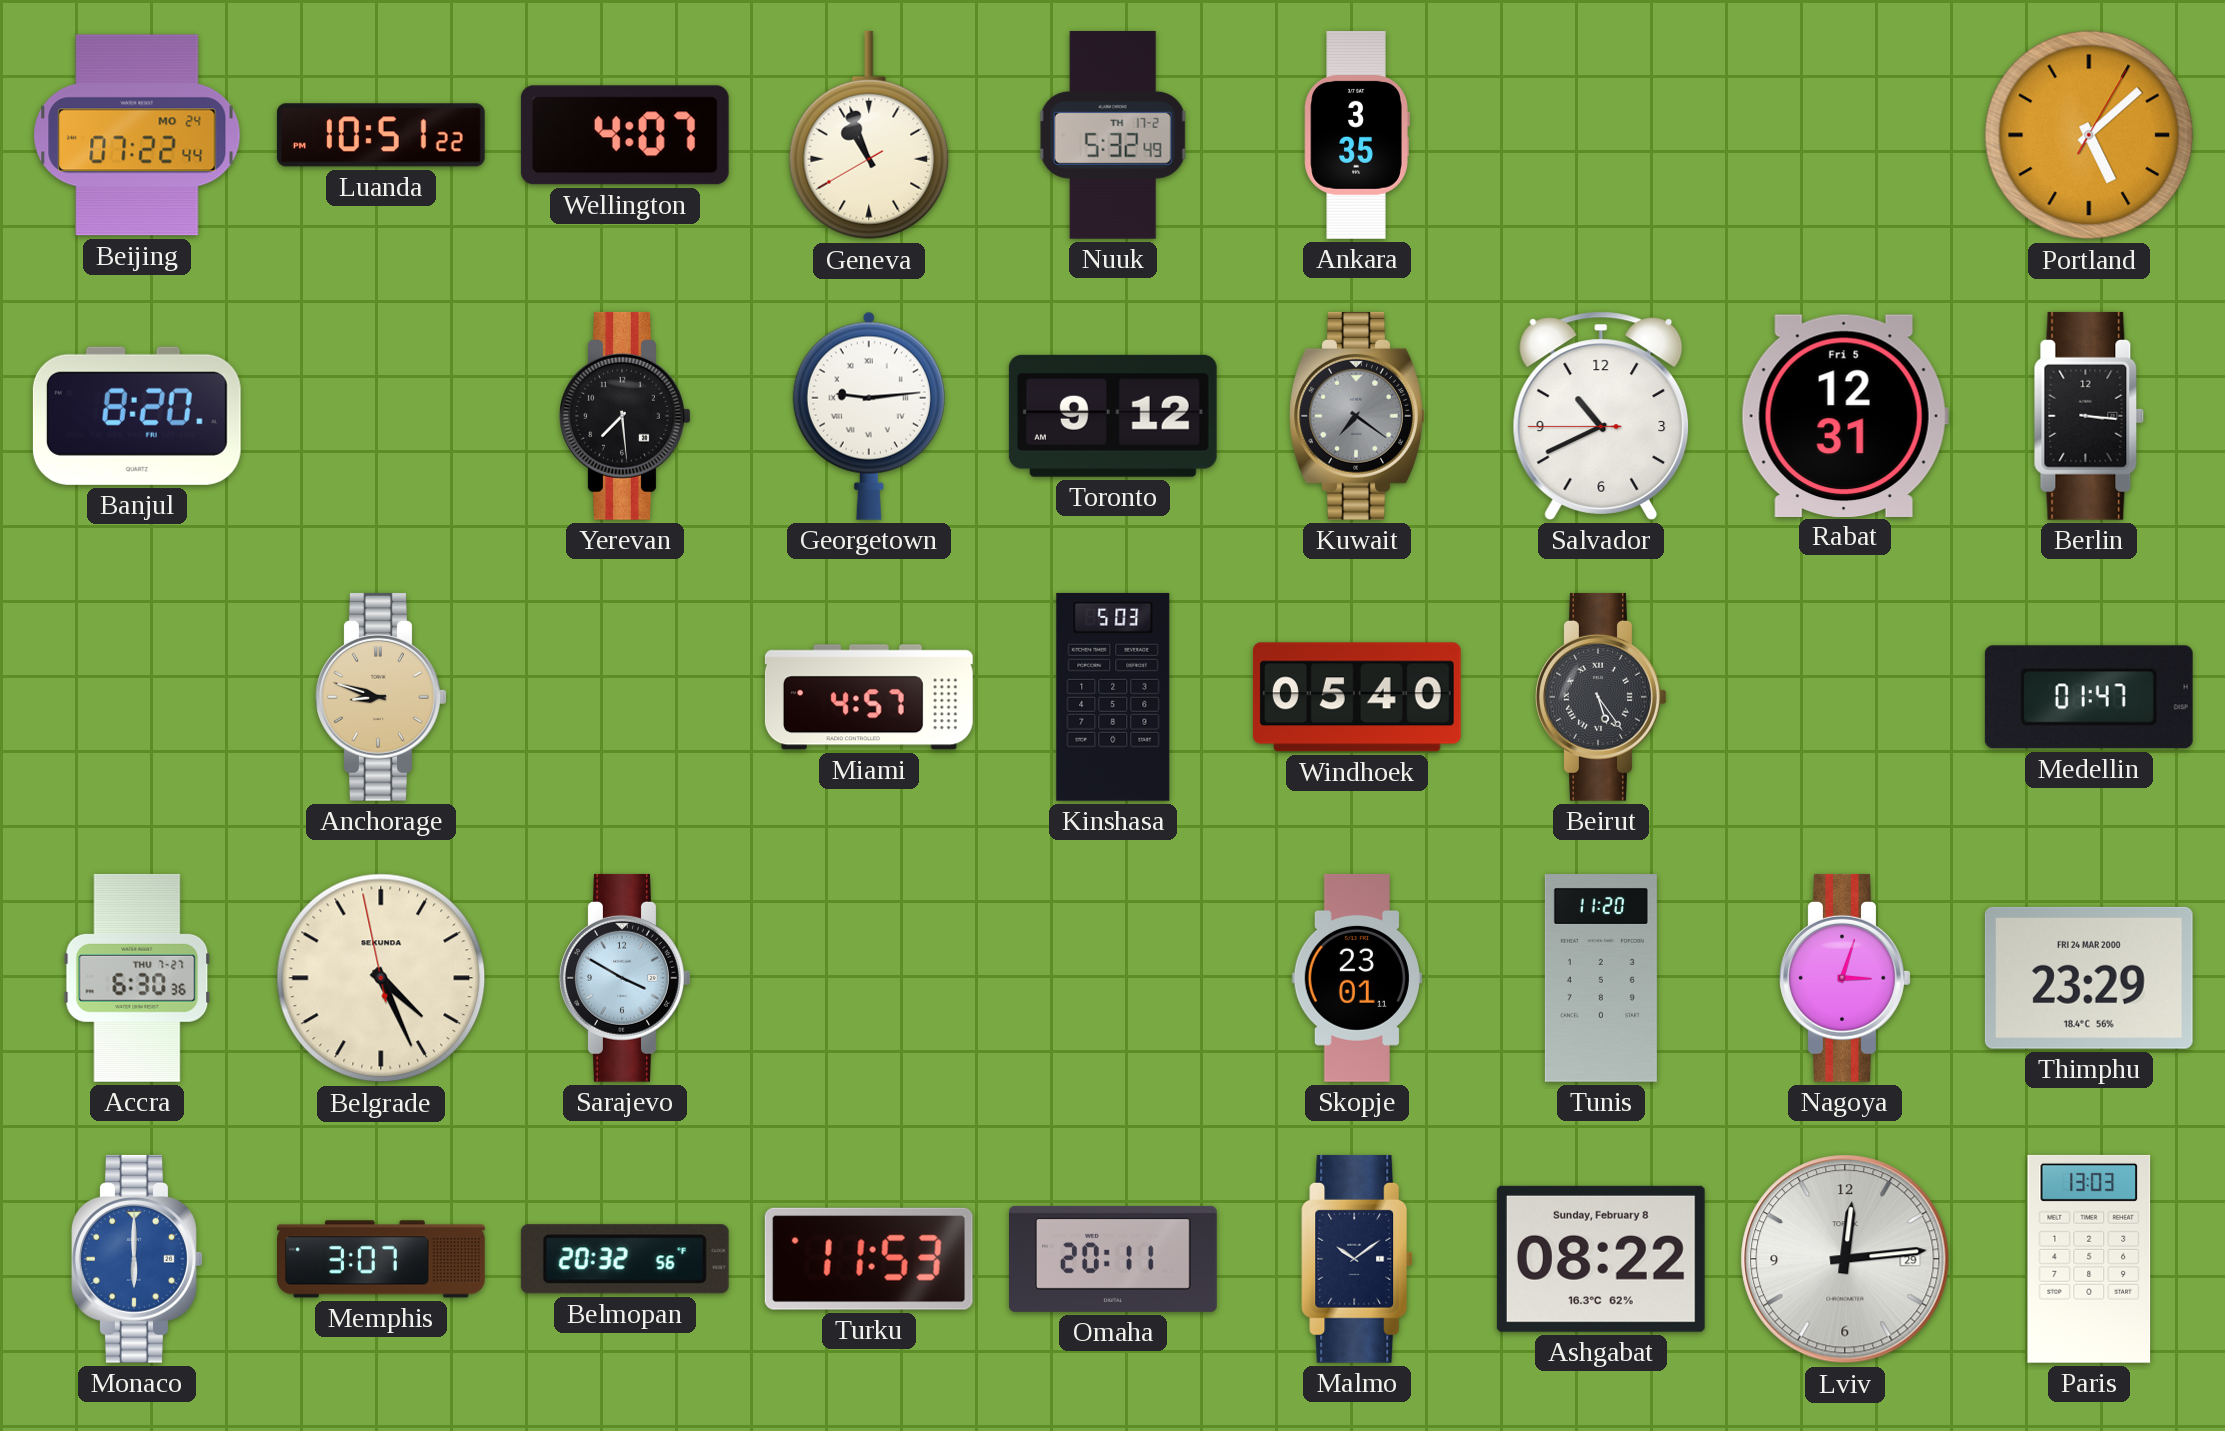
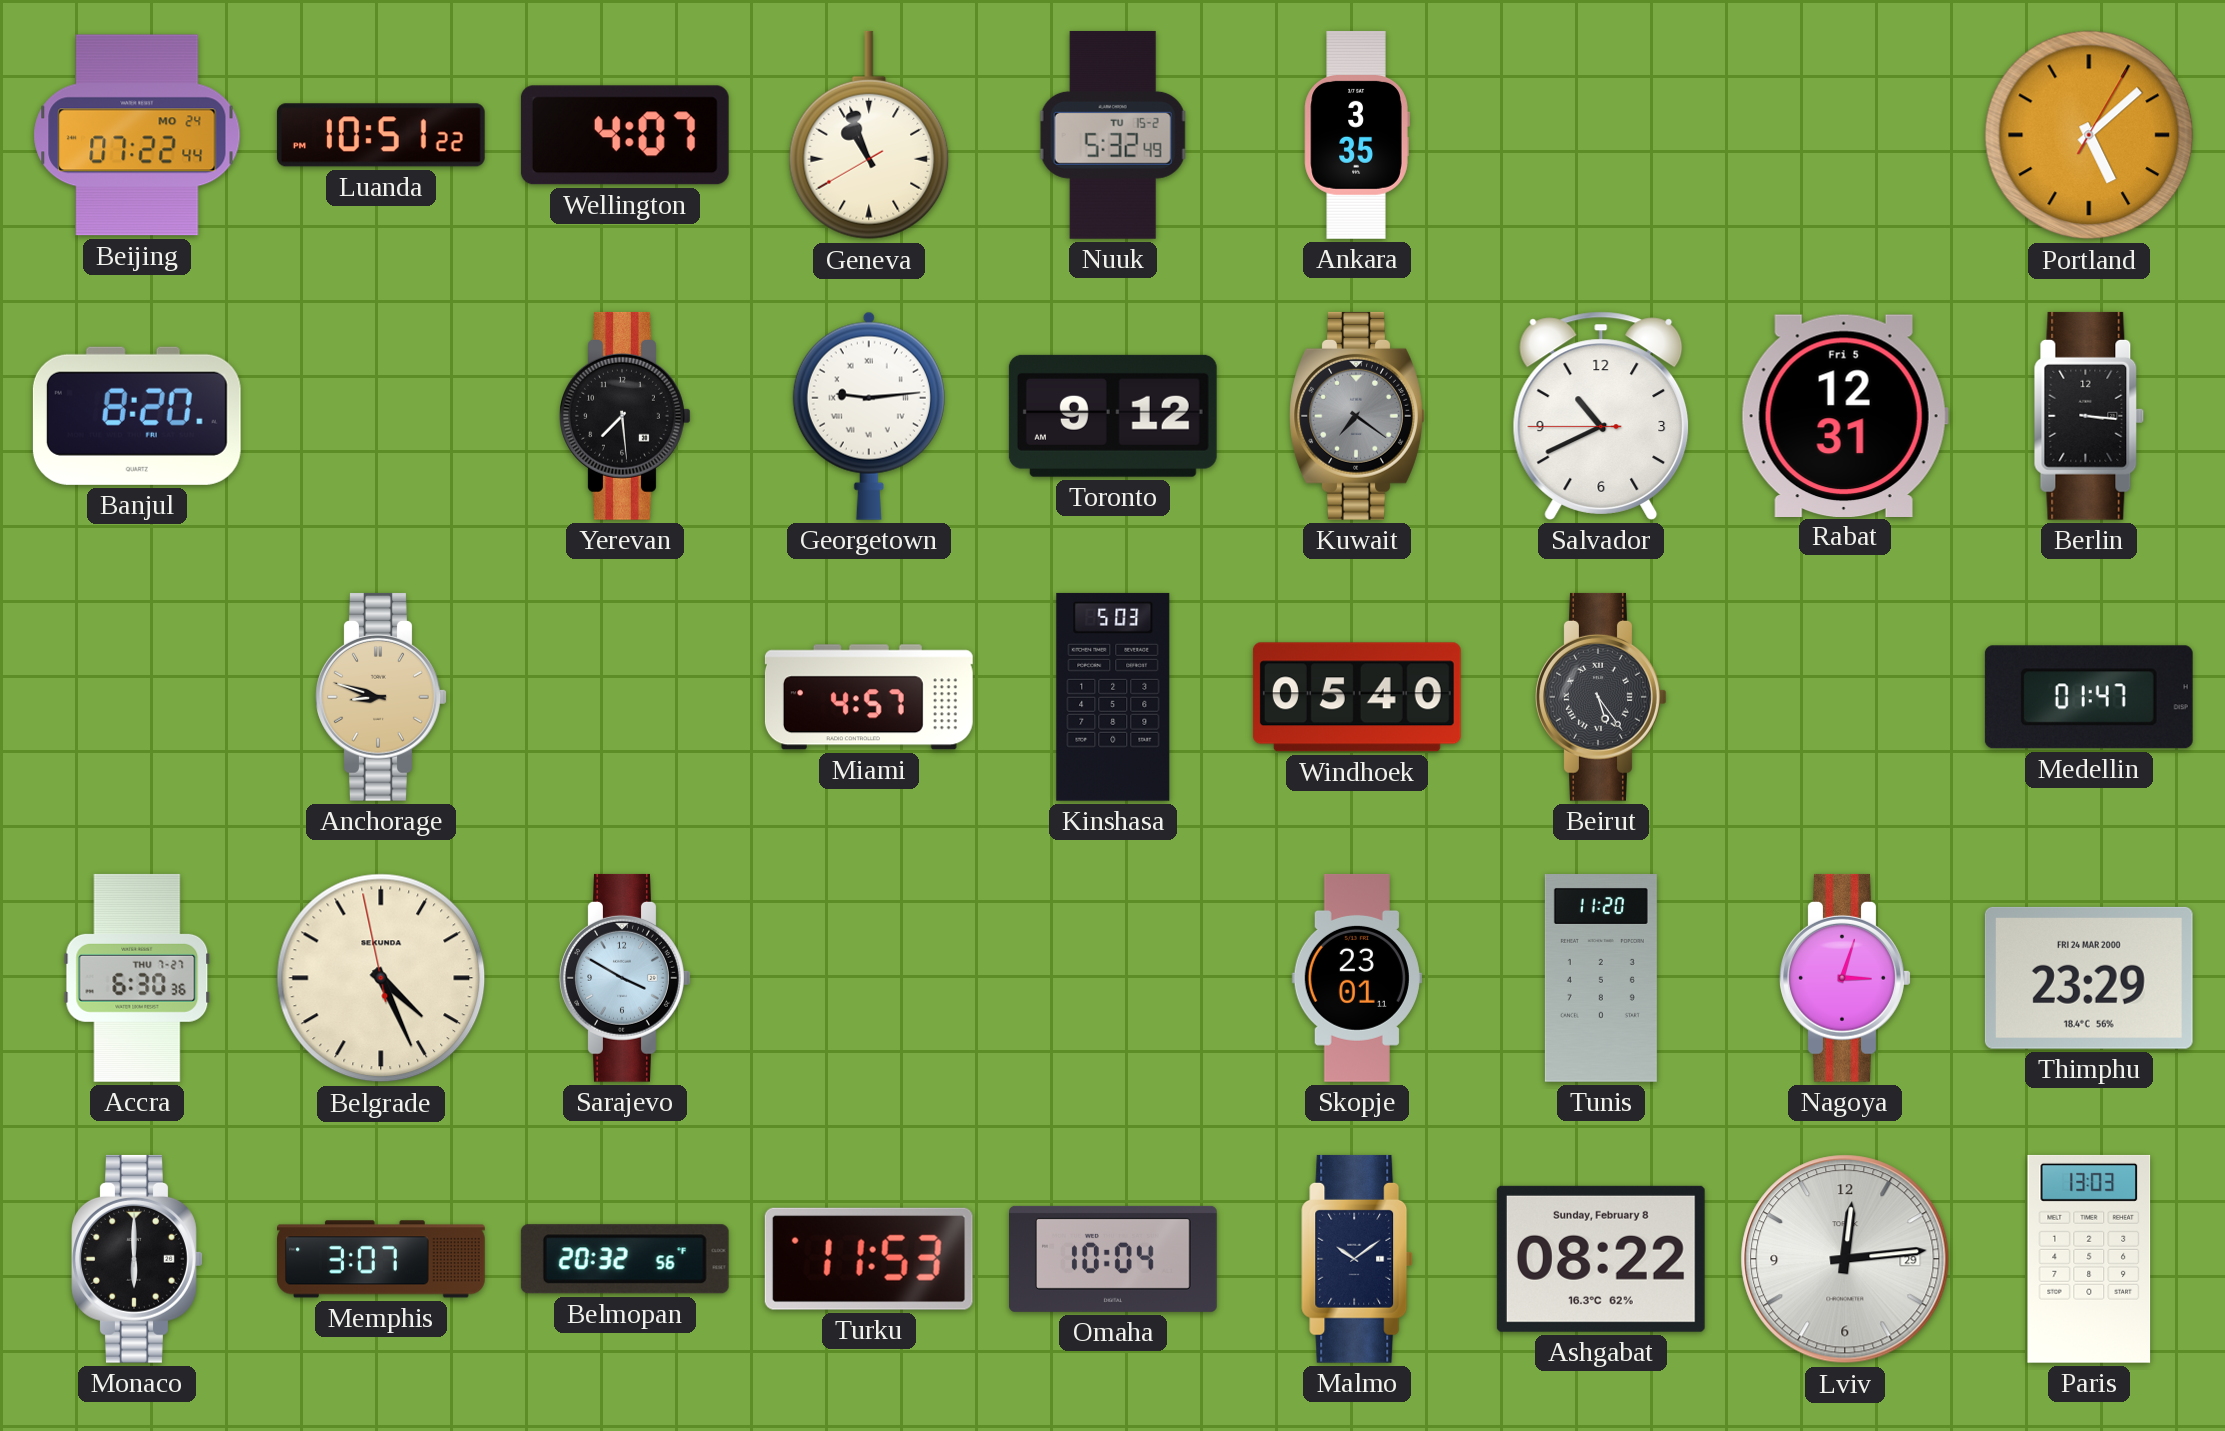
Nuuk date: TH 17-2 -> TU 15-2 (1113, 135)
Monaco dial: blue -> black (137, 1259)
Omaha: 20:11 -> 10:04 (1114, 1259)
